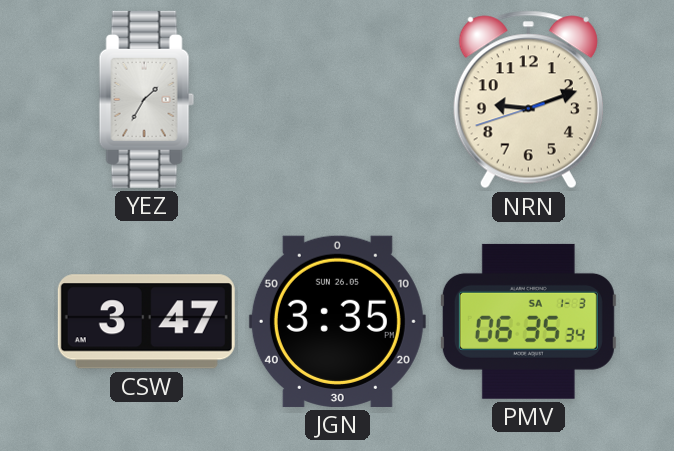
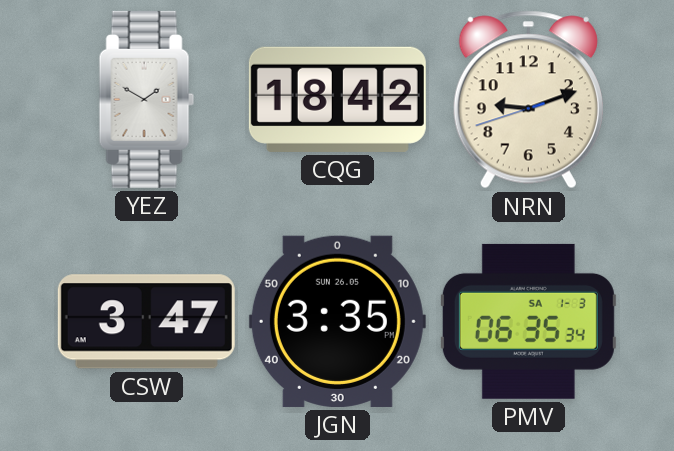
YEZ: 1:35 -> 1:50 (146, 99)
CQG: none -> 18:42 (337, 99)
